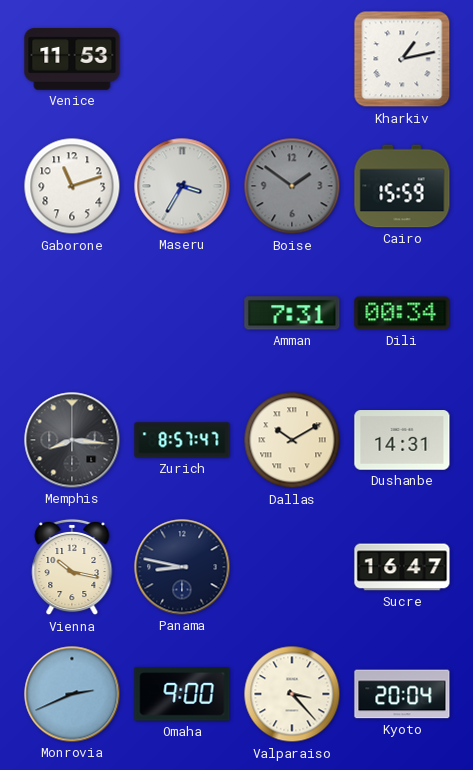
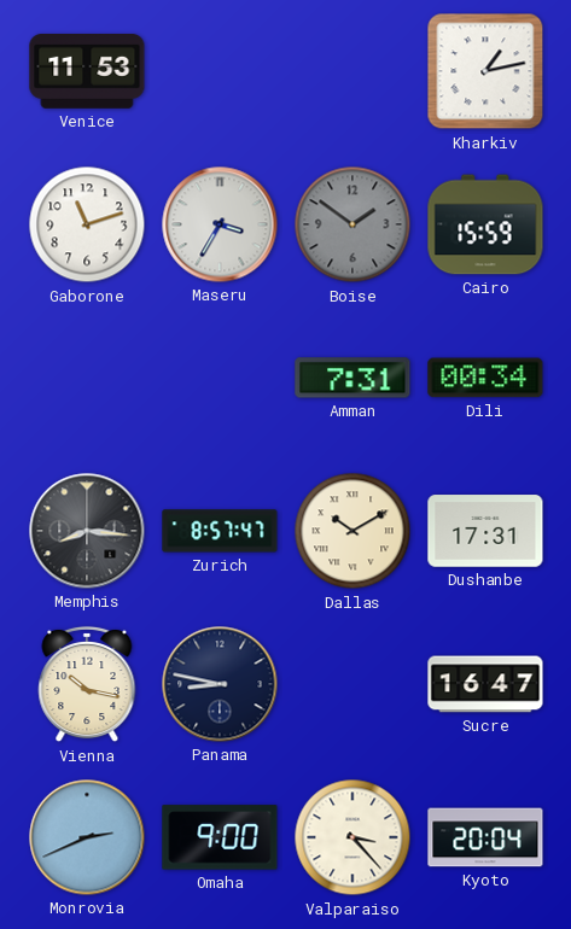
Dushanbe: 14:31 -> 17:31 (485, 531)
